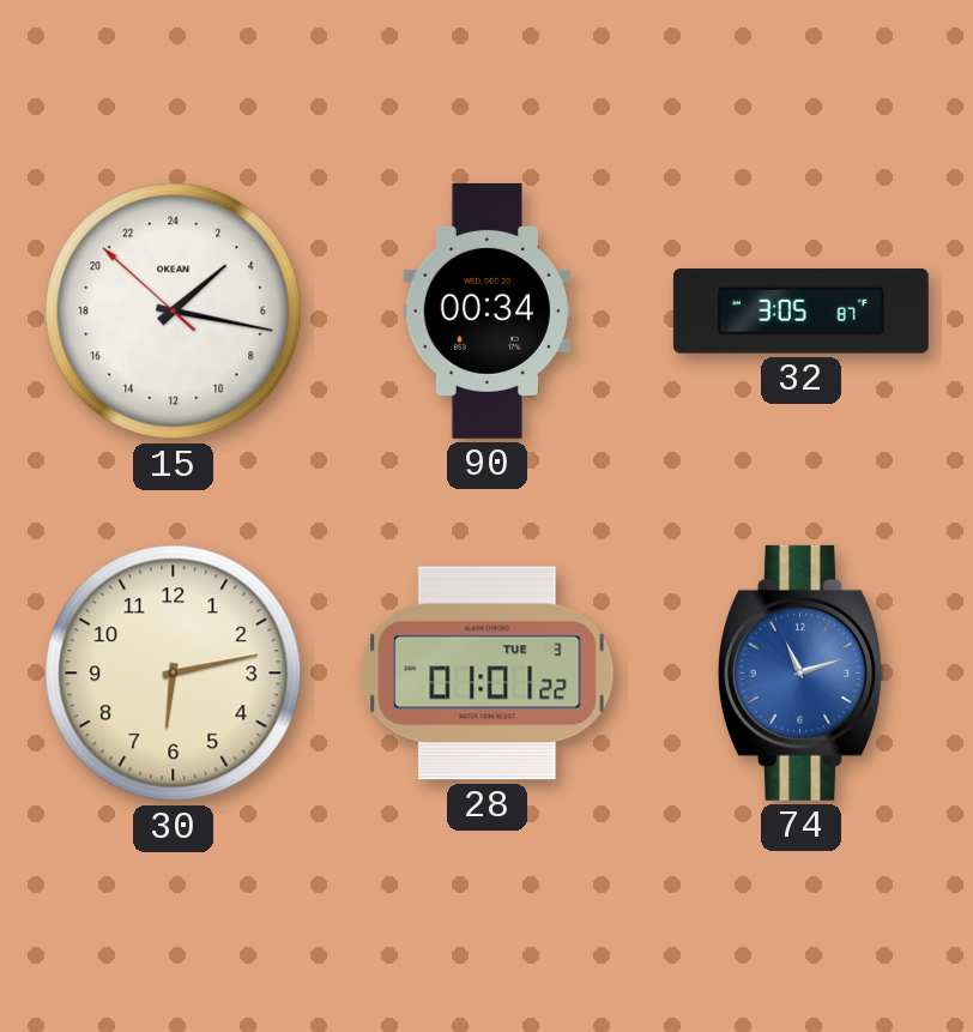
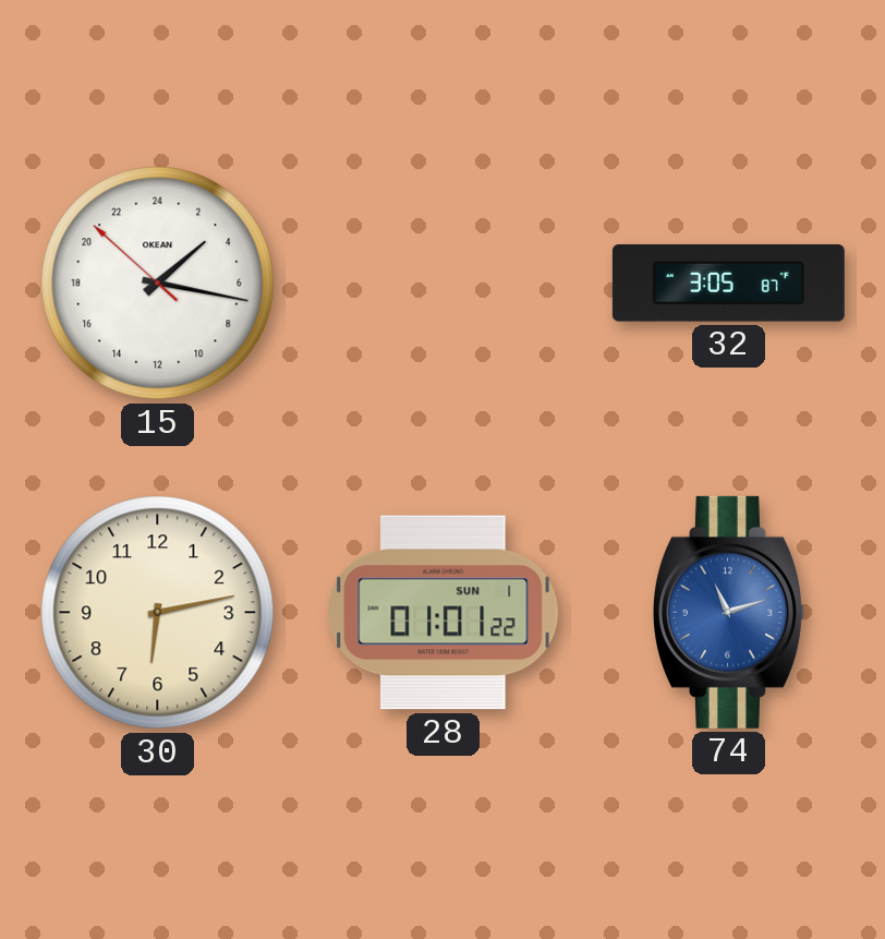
90: 00:34 -> none (486, 310)
28 date: TUE 3 -> SUN 1 (444, 613)
